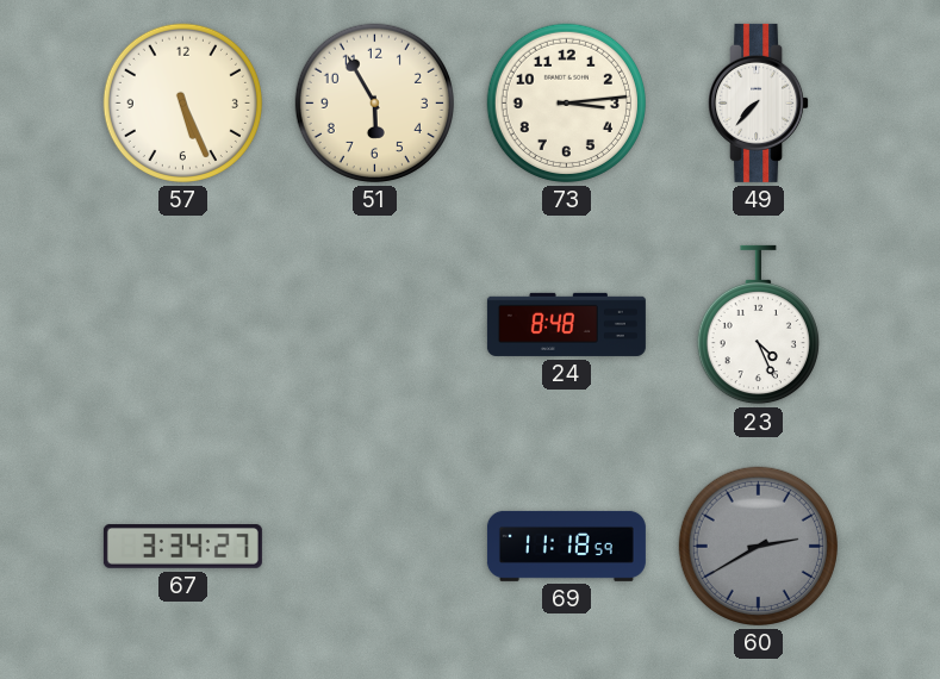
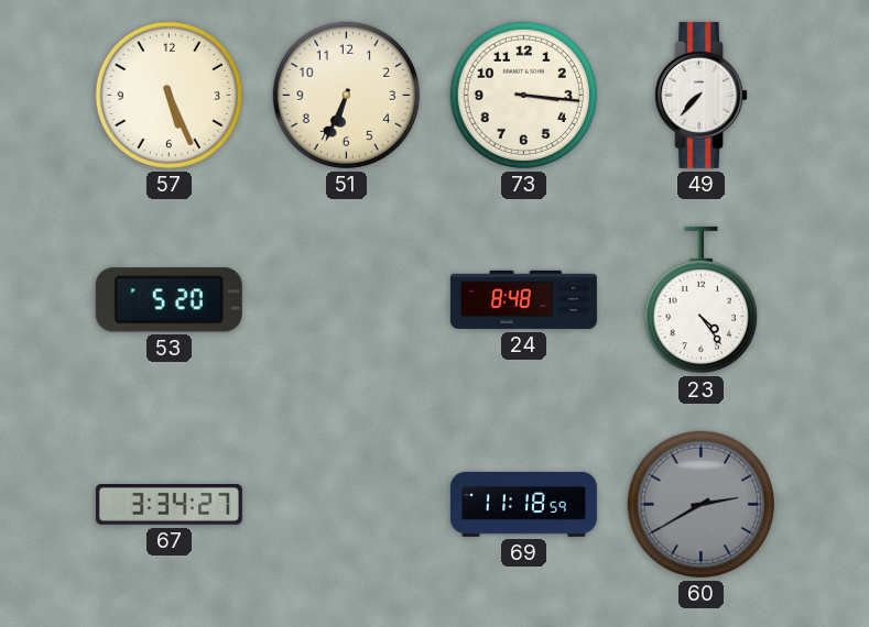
51: 5:55 -> 6:34 (346, 95)
73: 3:14 -> 3:16 (523, 95)
53: none -> 5:20 (169, 300)
23: 4:26 -> 4:24 (700, 300)
